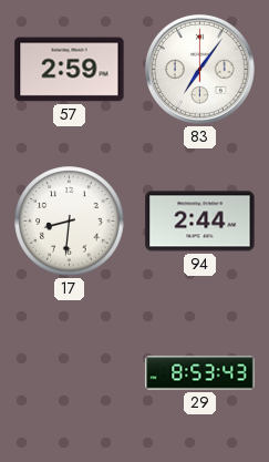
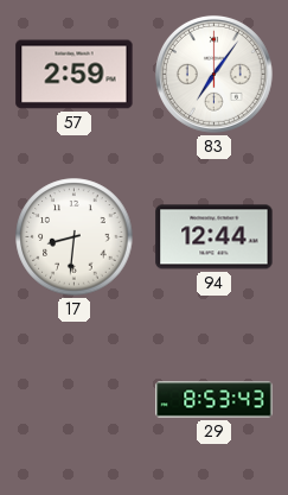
94: 2:44 -> 12:44 (215, 237)
